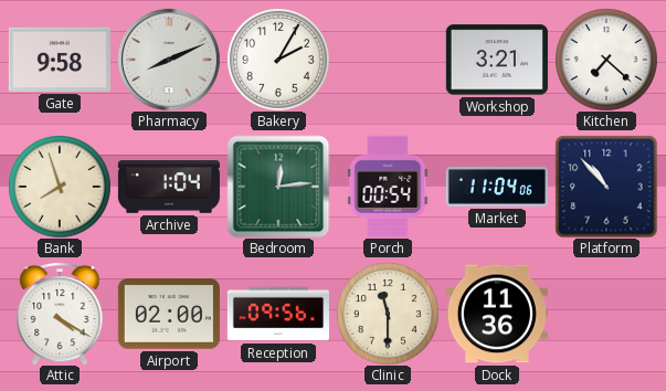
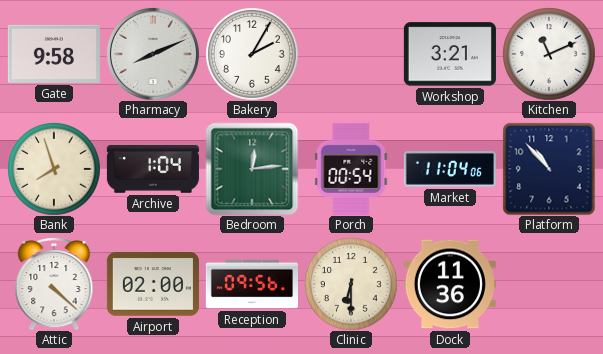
Kitchen: 7:22 -> 11:11 (549, 54)
Attic: 4:20 -> 4:22 (54, 284)
Clinic: 11:30 -> 6:30 (351, 284)
